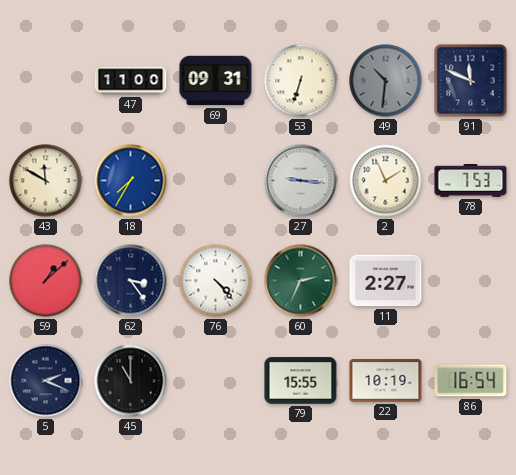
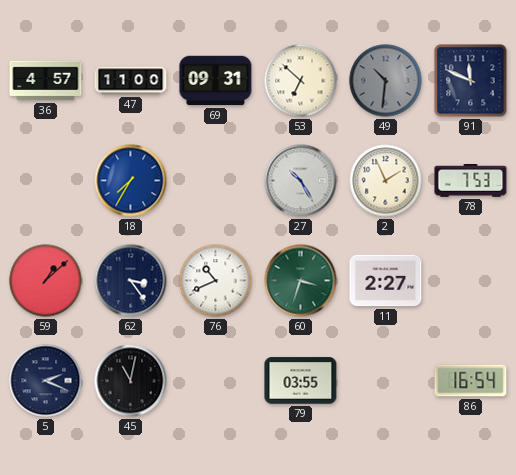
36: none -> 4:57 (46, 81)
53: 6:33 -> 6:52 (301, 81)
43: 11:50 -> none (46, 181)
27: 9:16 -> 10:25 (301, 181)
76: 4:23 -> 10:41 (216, 281)
60: 2:34 -> 3:33 (301, 281)
45: 11:00 -> 11:02 (131, 381)
79: 15:55 -> 03:55 (301, 381)
22: 10:19 -> none (386, 381)
